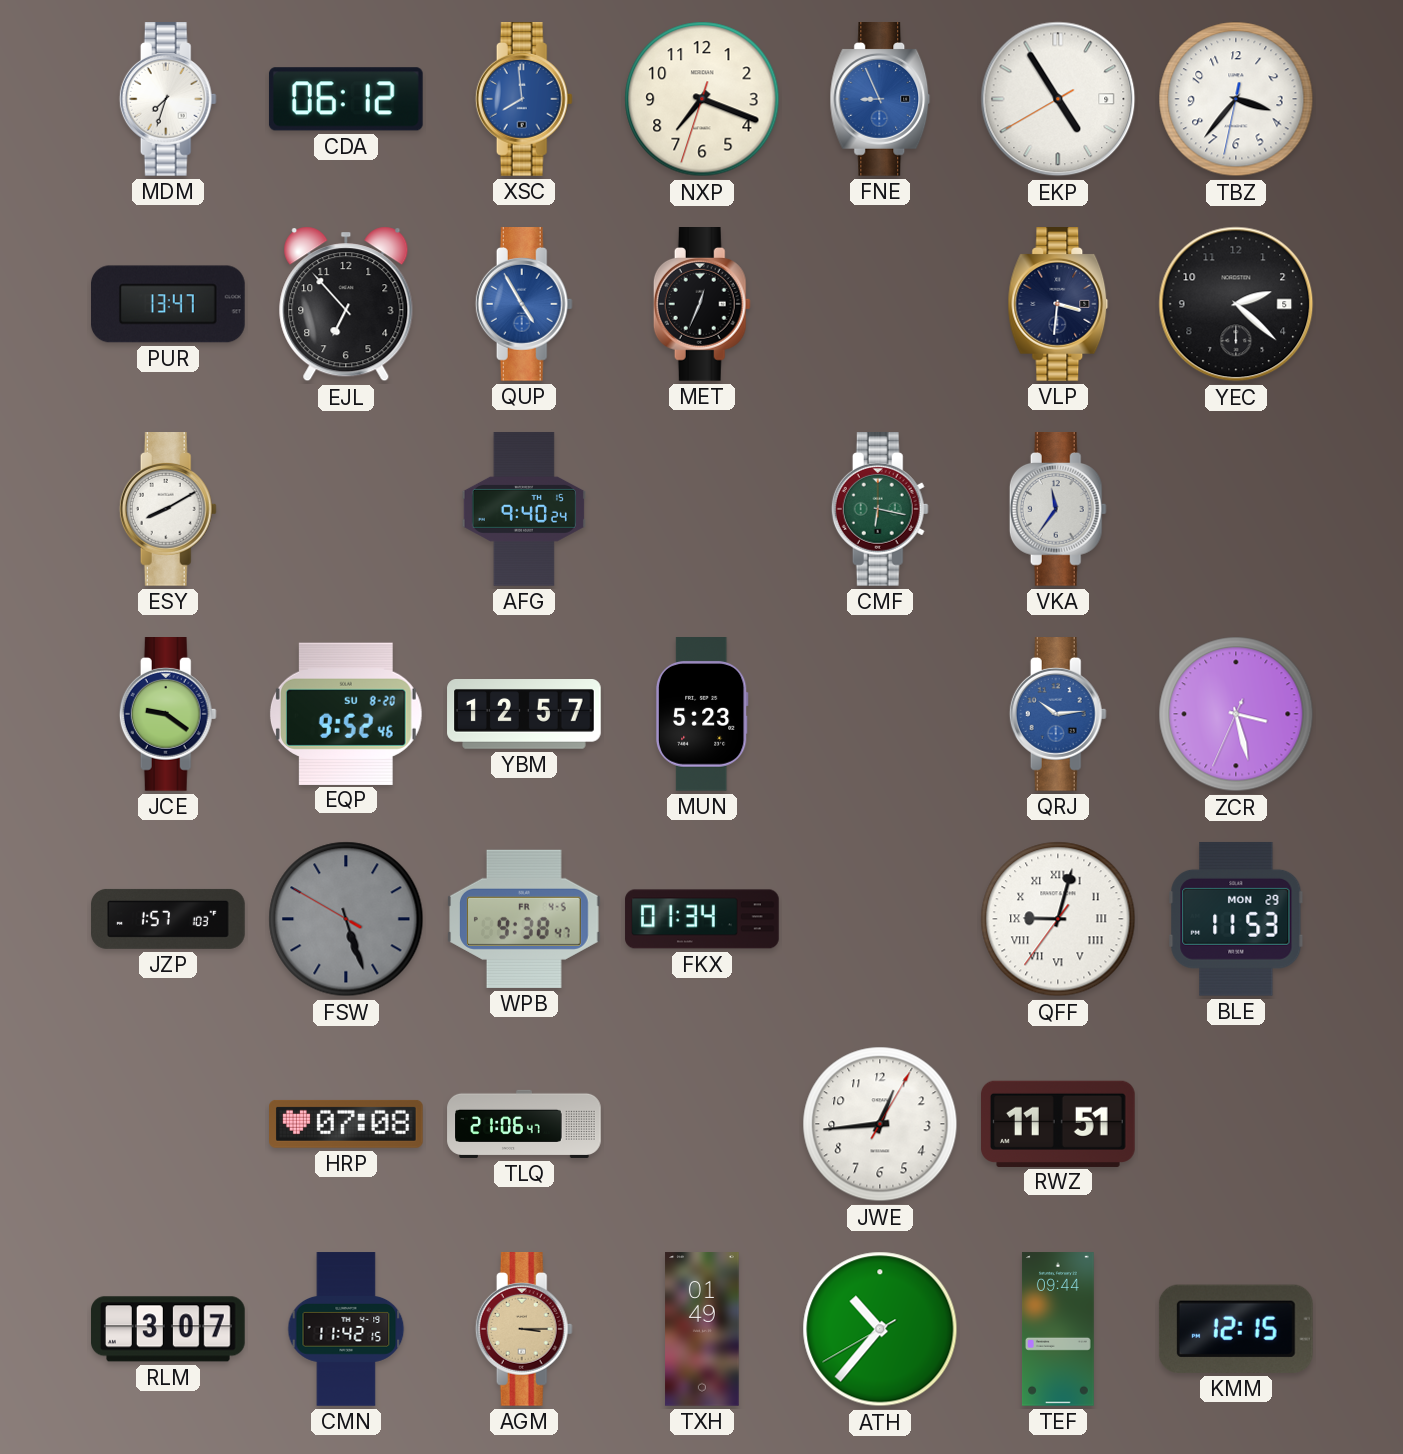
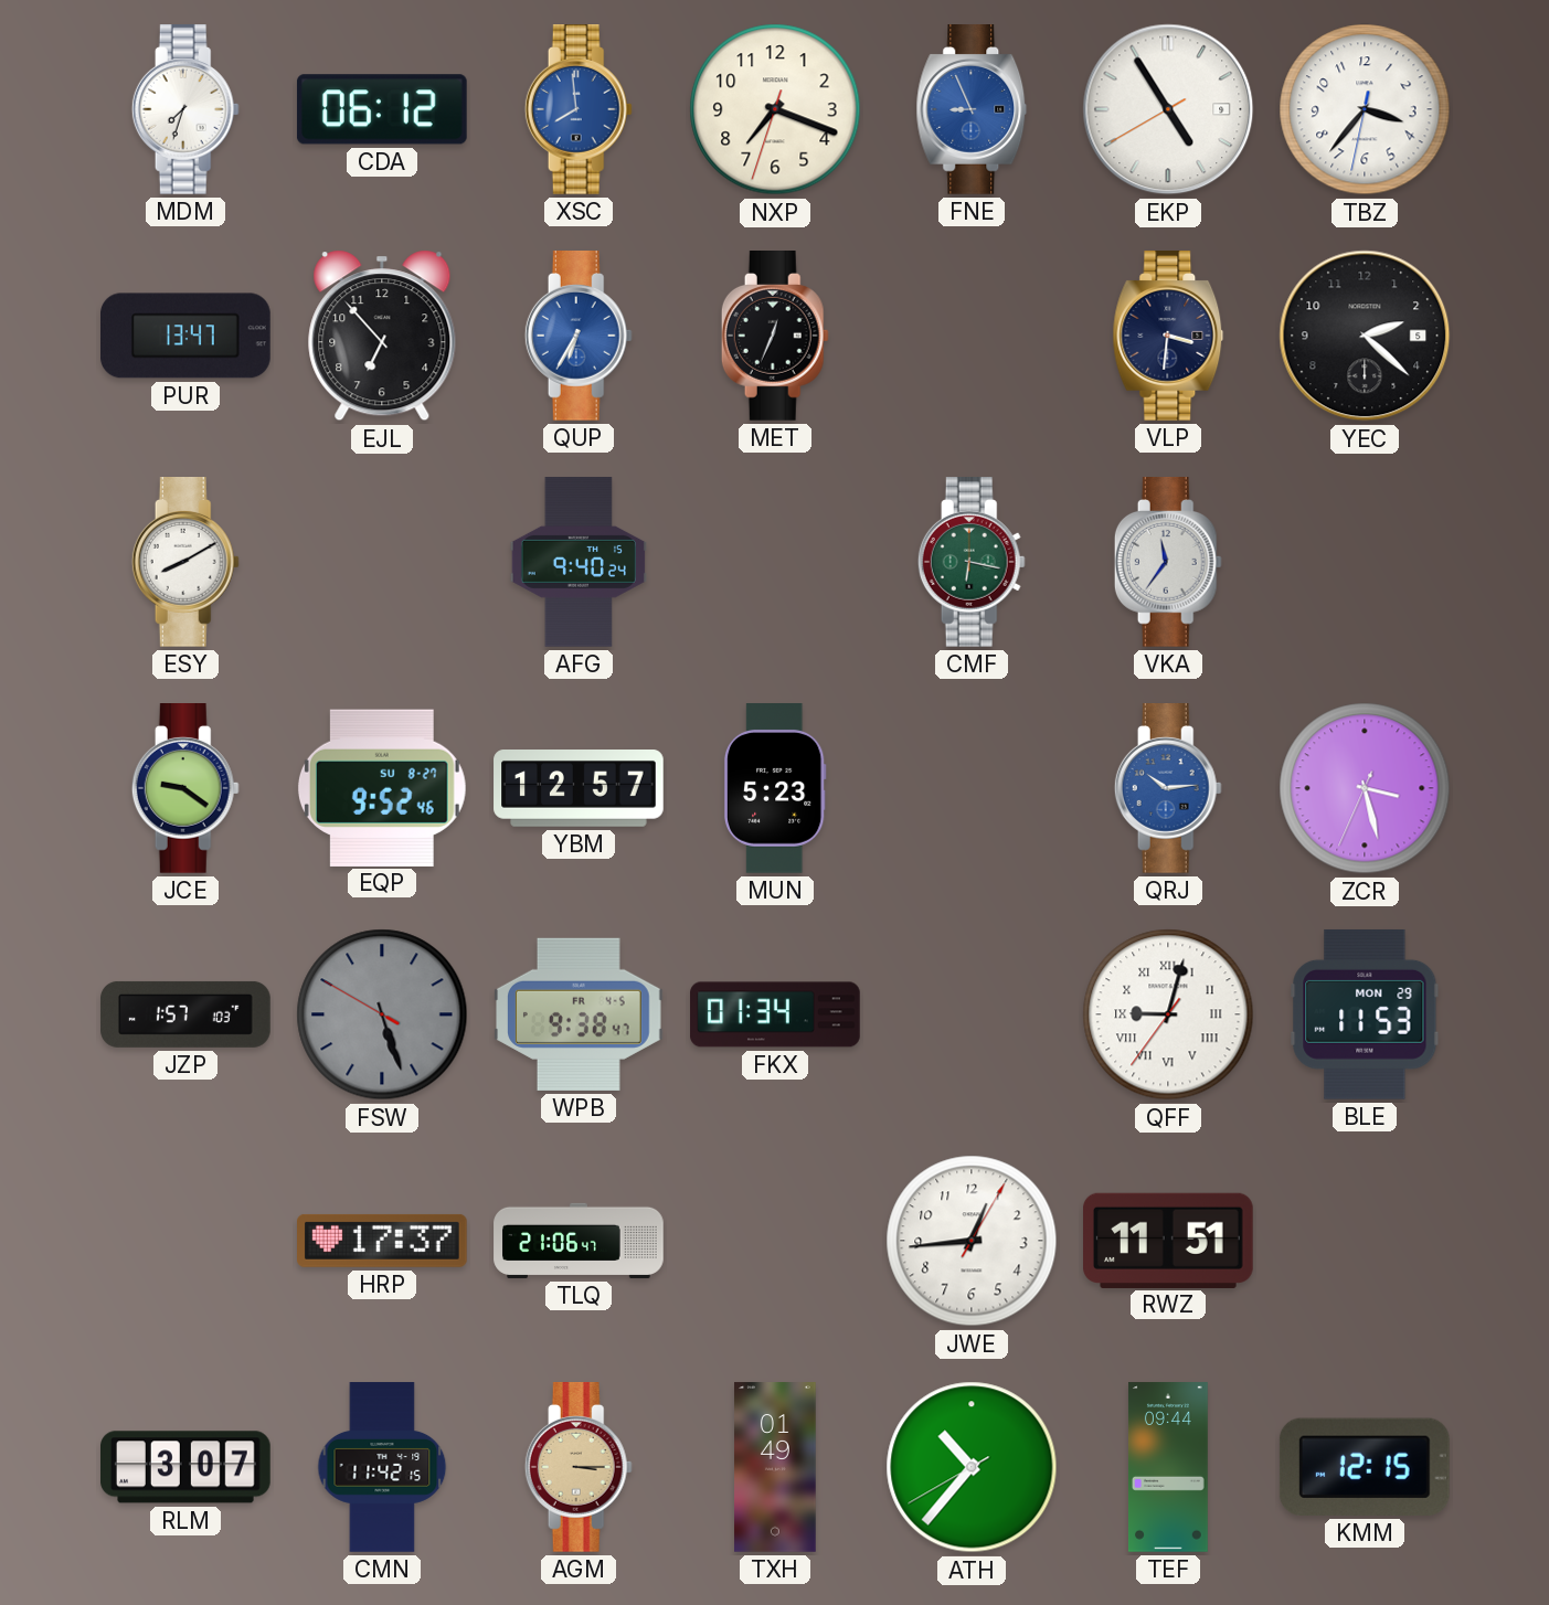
QUP: 4:55 -> 6:35 (579, 337)
EQP date: SU 8-20 -> SU 8-27 (382, 787)
HRP: 07:08 -> 17:37 (383, 1241)
